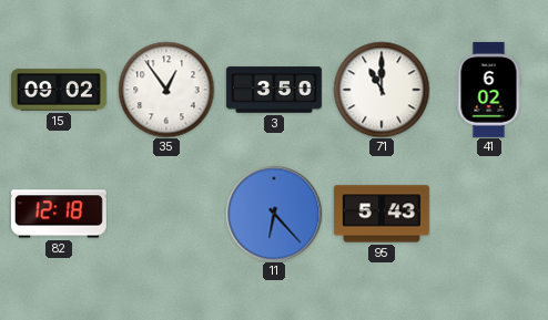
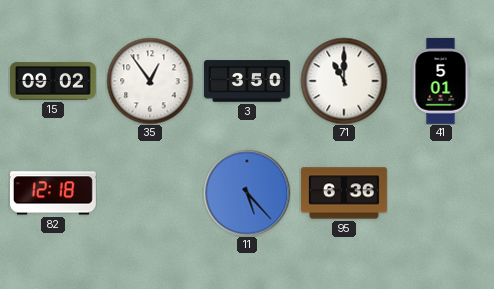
41: 6:02 -> 5:01 (441, 81)
11: 6:23 -> 5:23 (247, 193)
95: 5:43 -> 6:36 (344, 193)
